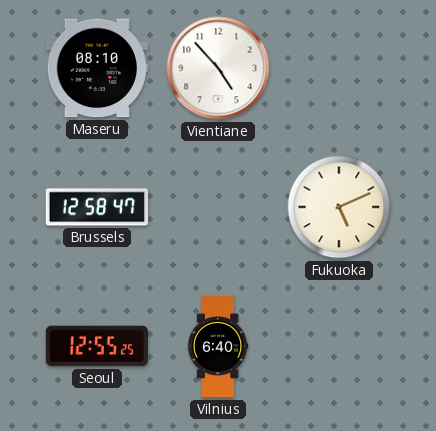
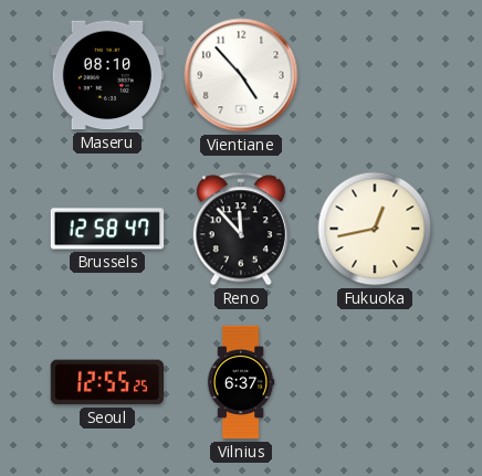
Reno: none -> 11:53 (241, 229)
Fukuoka: 5:11 -> 12:43 (375, 229)
Vilnius: 6:40 -> 6:37 (241, 382)
